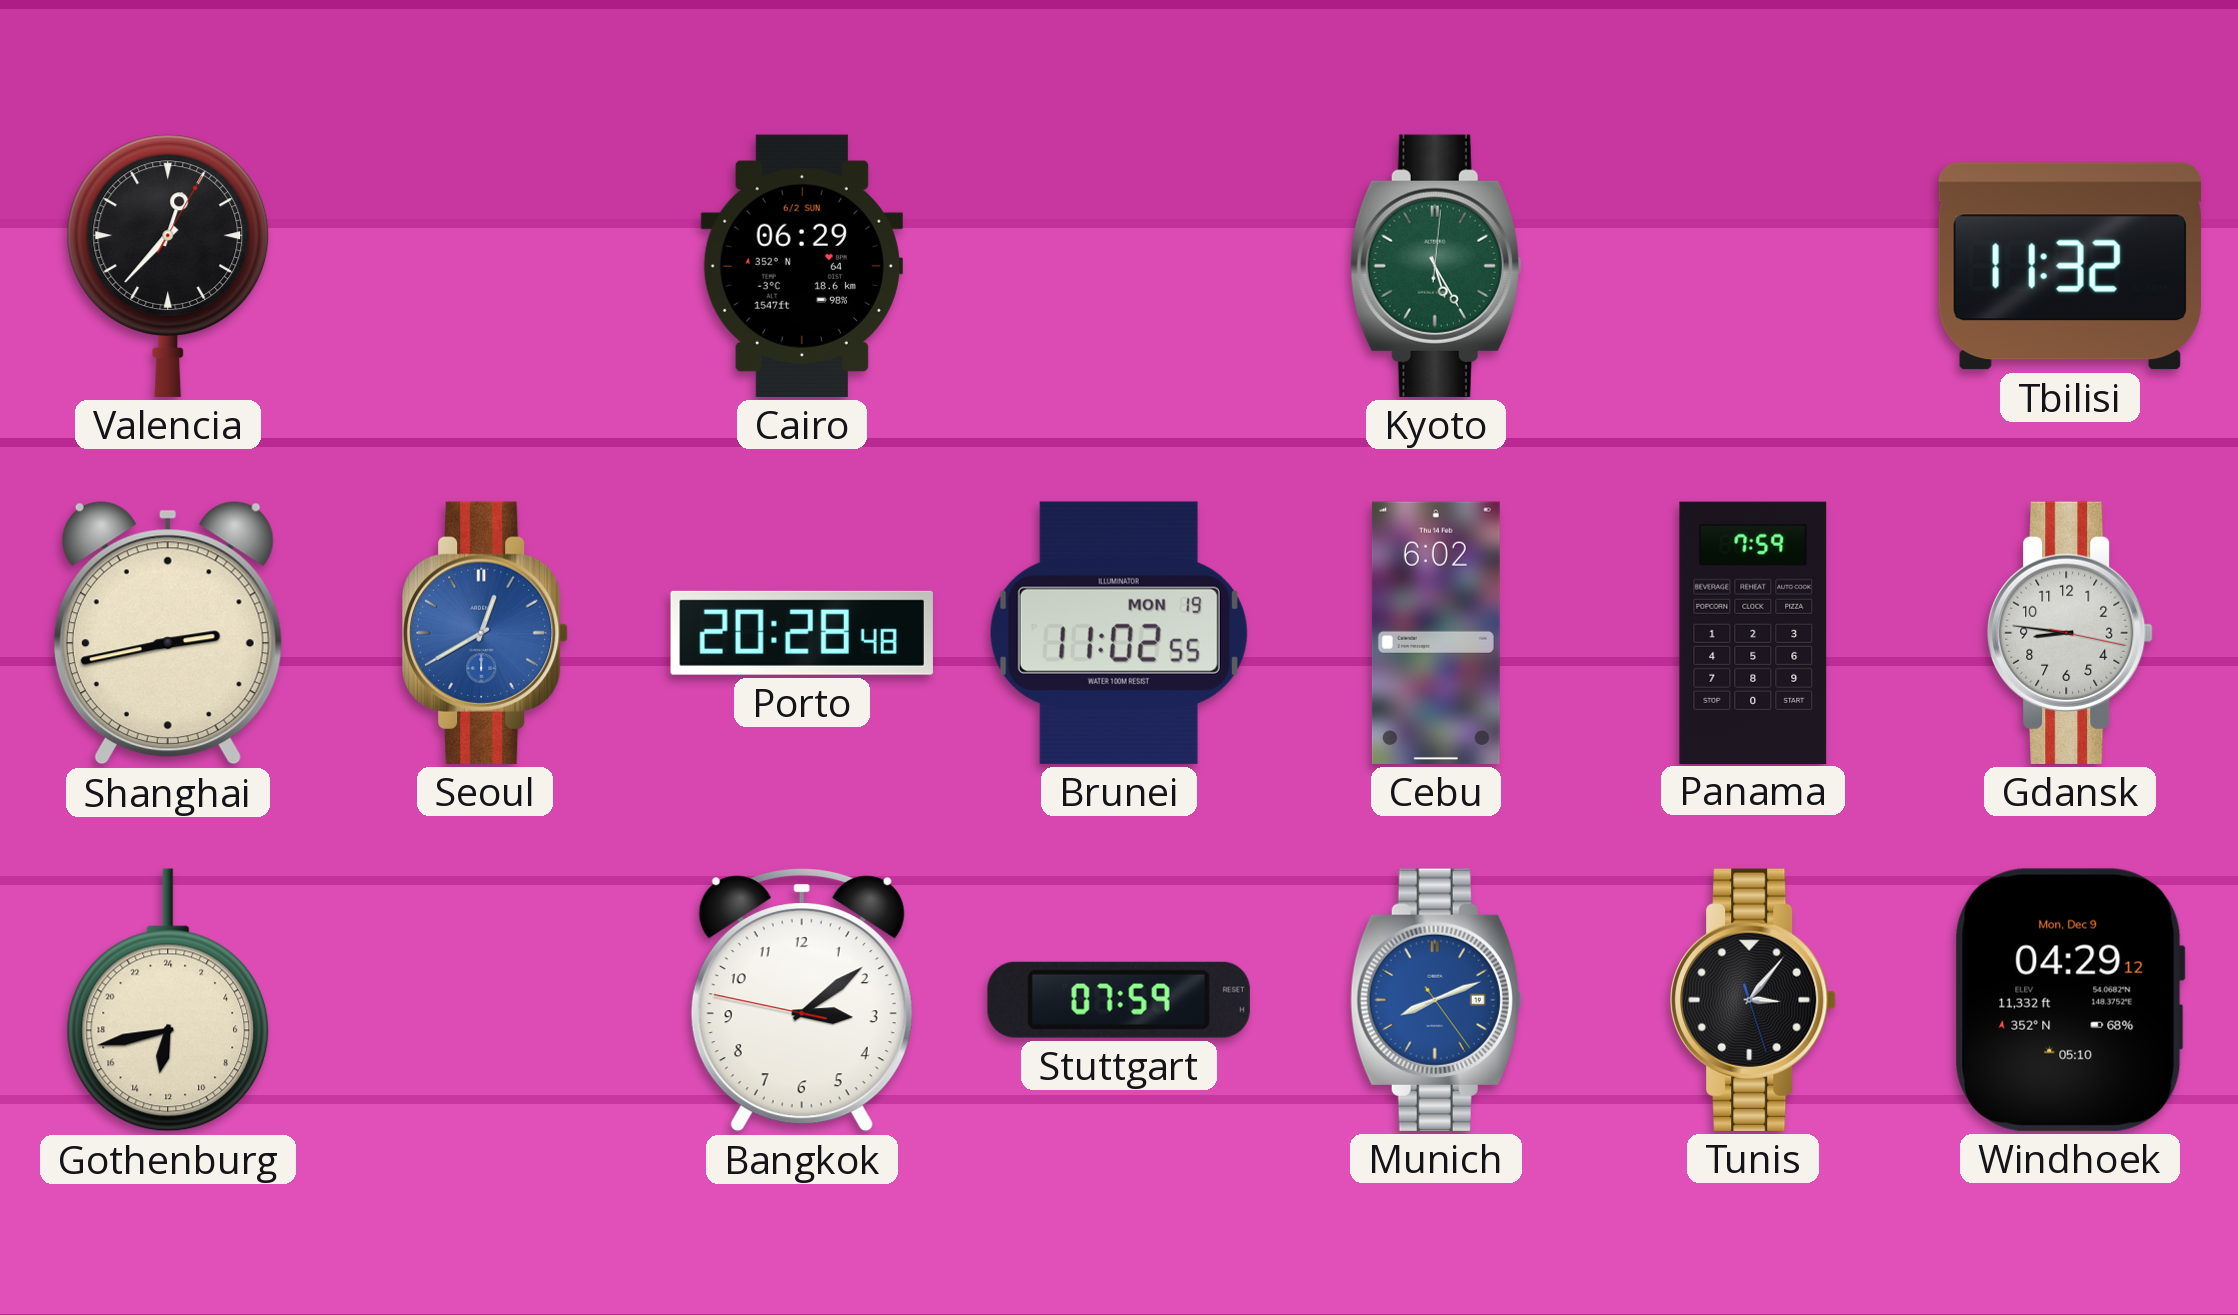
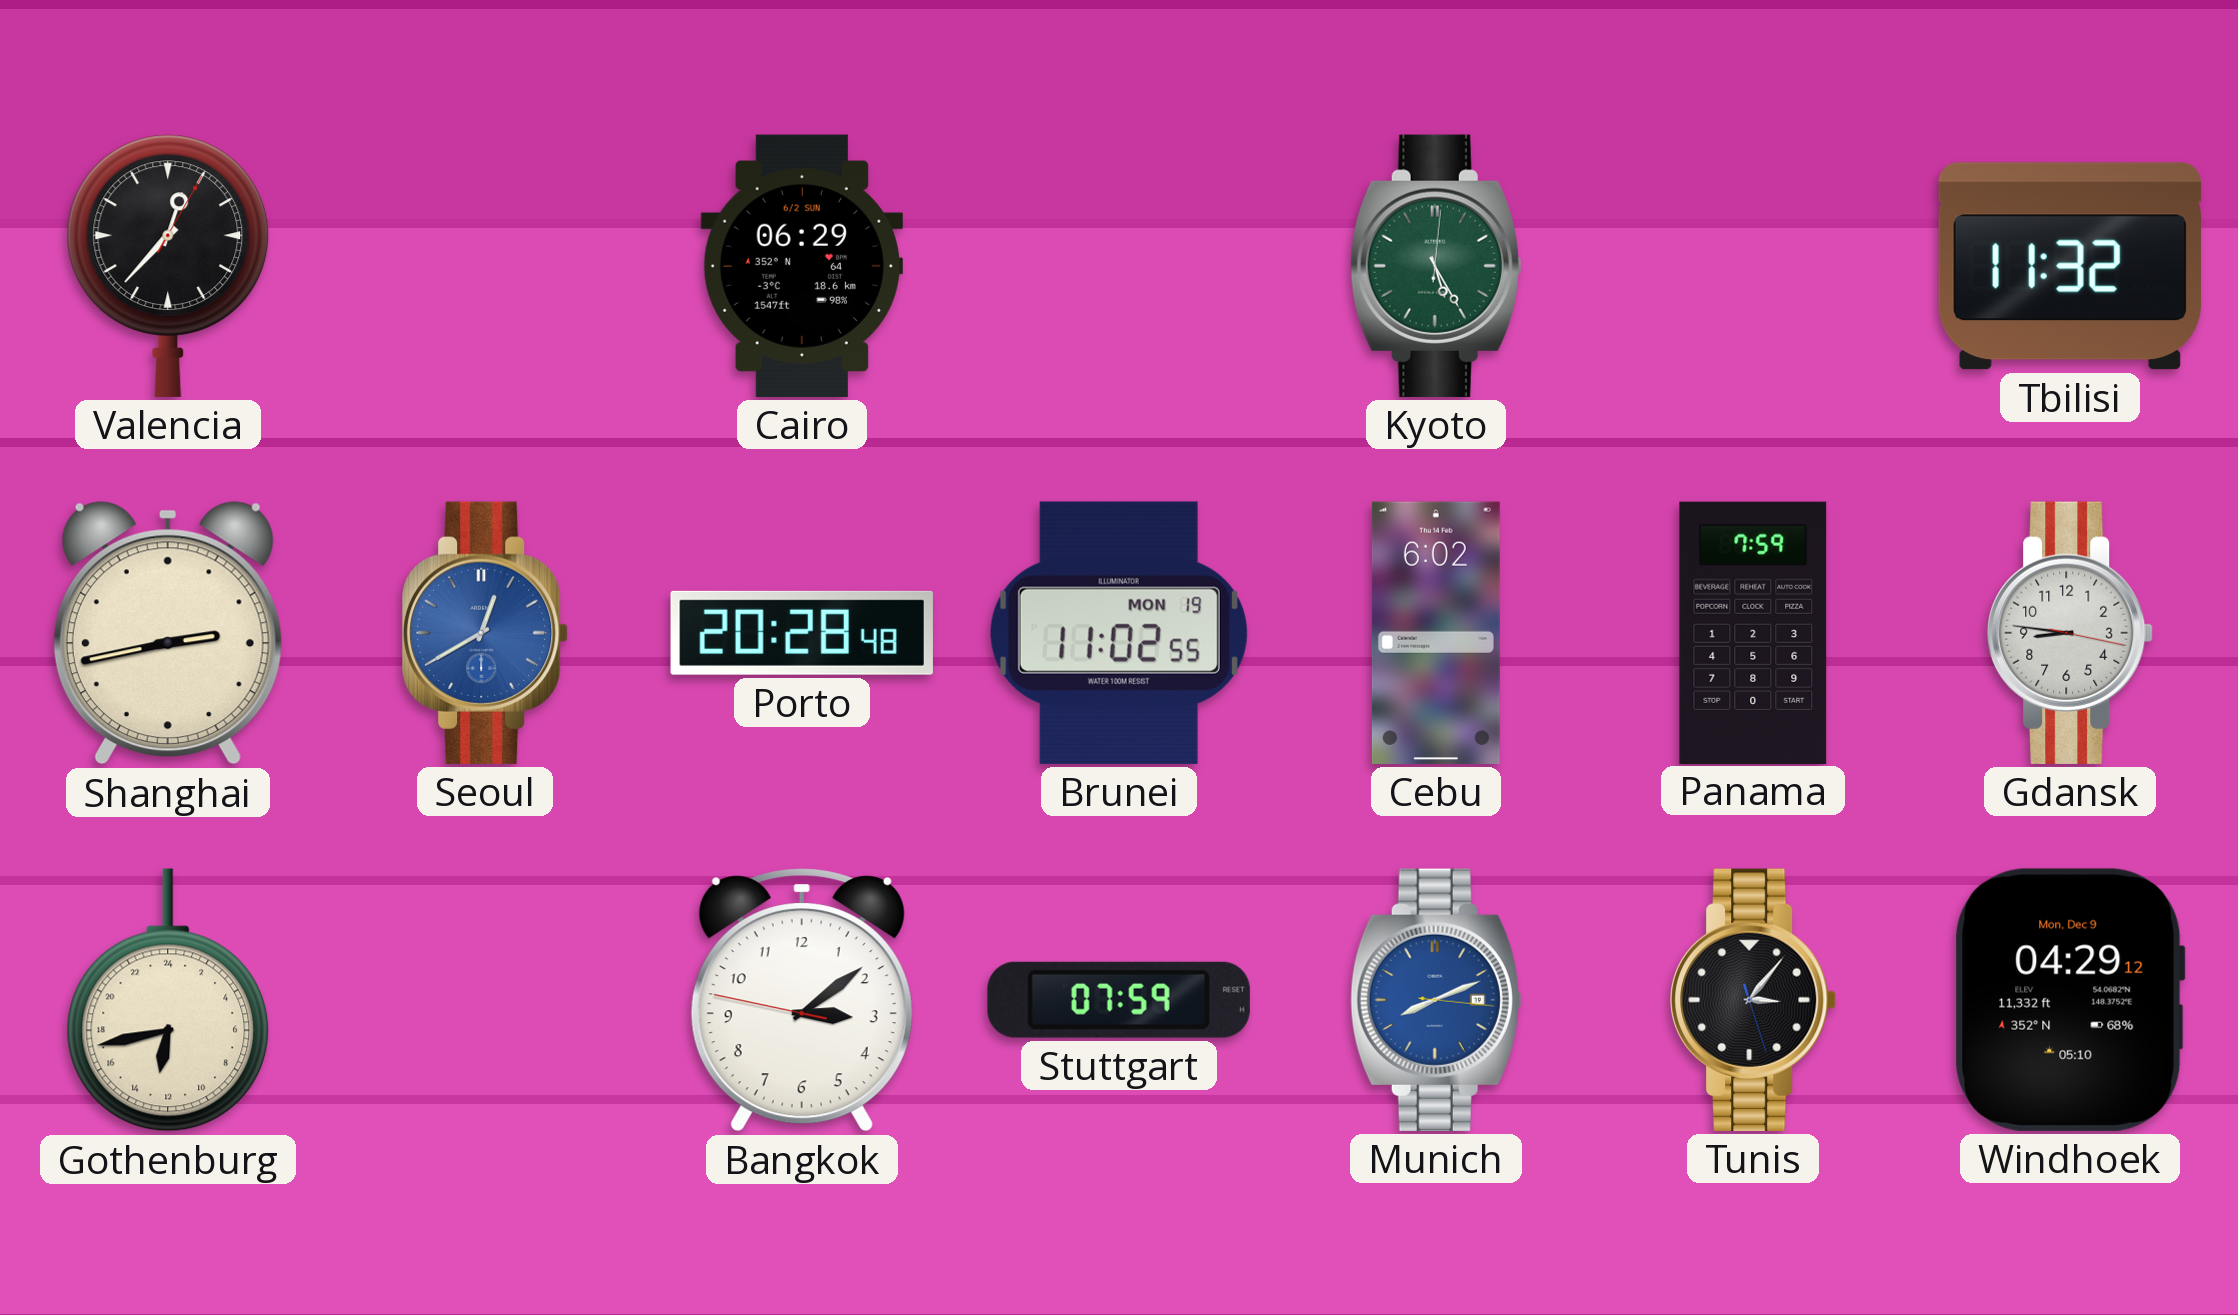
Munich: 8:11:24 -> 8:11:16 (1436, 1000)
